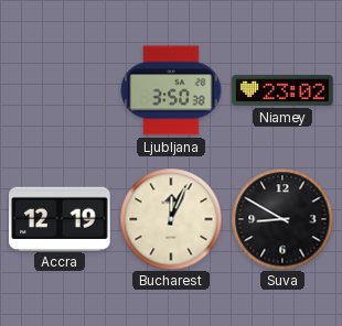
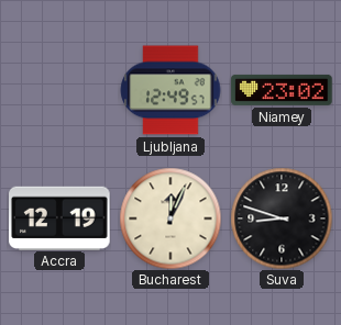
Ljubljana: 3:50 -> 12:49 (170, 90)
Suva: 8:50 -> 8:48 (282, 218)
